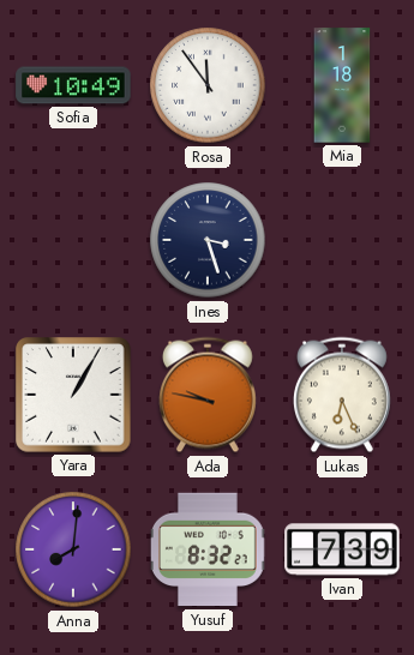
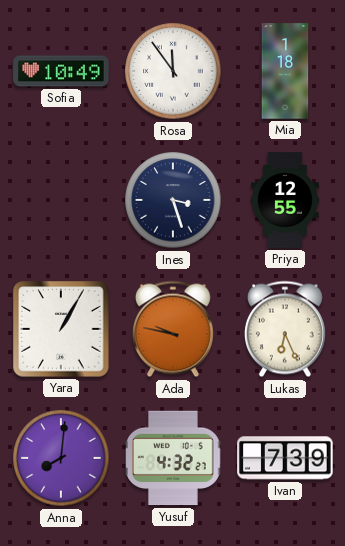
Priya: none -> 12:55 (285, 200)
Yusuf: 8:32 -> 4:32 (174, 458)
